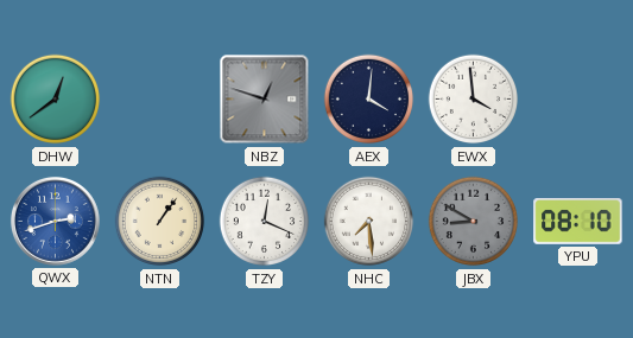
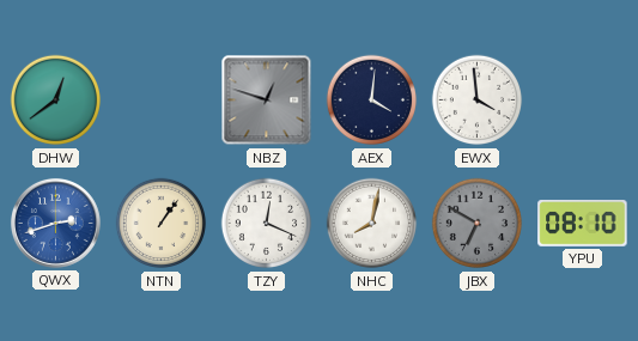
NHC: 7:29 -> 8:02 (372, 224)
JBX: 8:50 -> 6:50 (478, 224)
